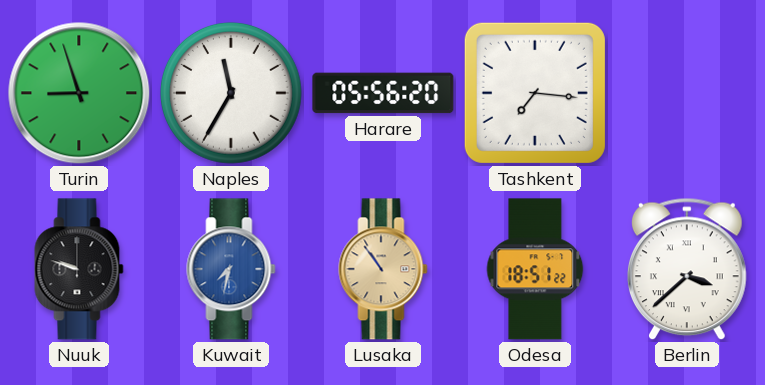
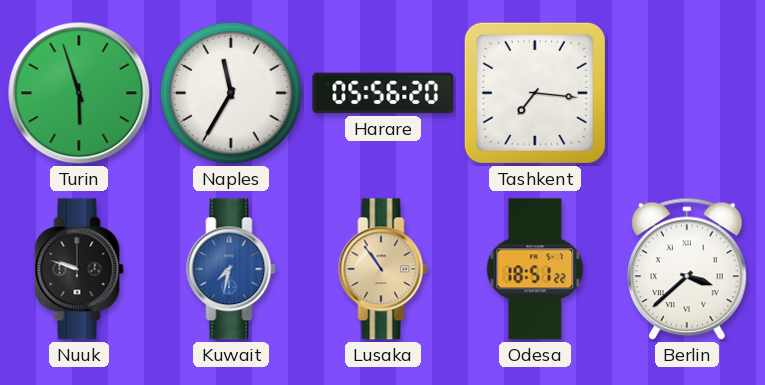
Turin: 8:57 -> 5:57 (79, 93)
